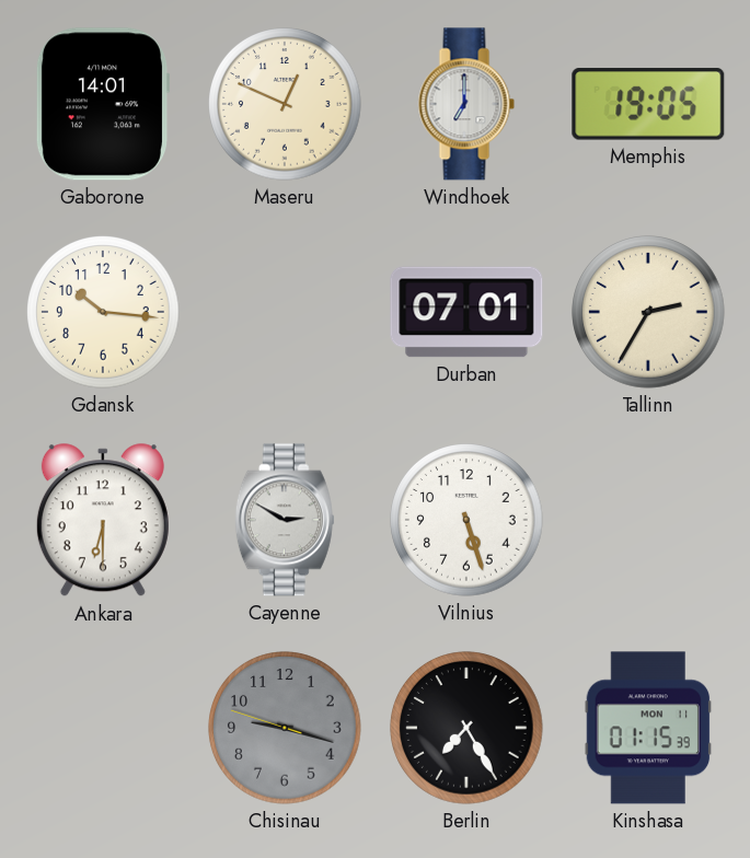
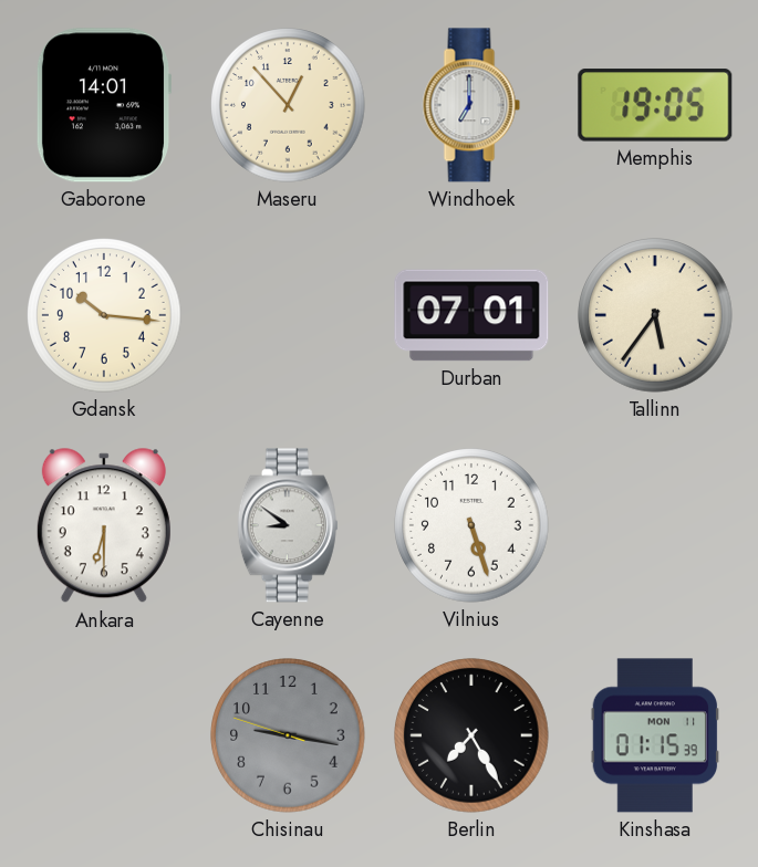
Maseru: 12:49 -> 12:53 (288, 105)
Tallinn: 2:35 -> 5:36 (655, 315)
Cayenne: 2:50 -> 8:51 (288, 525)
Chisinau: 9:17 -> 9:16 (288, 735)
